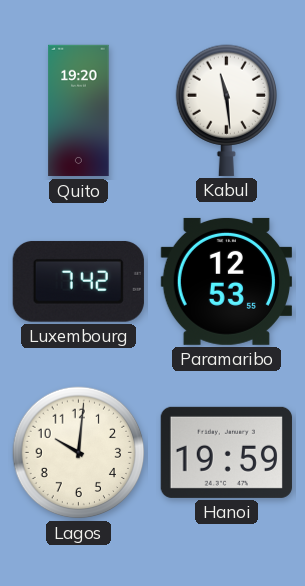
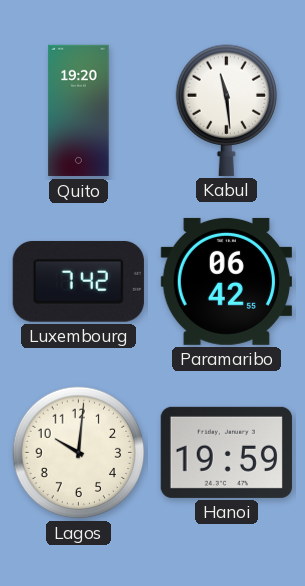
Paramaribo: 12:53 -> 06:42 (226, 281)
